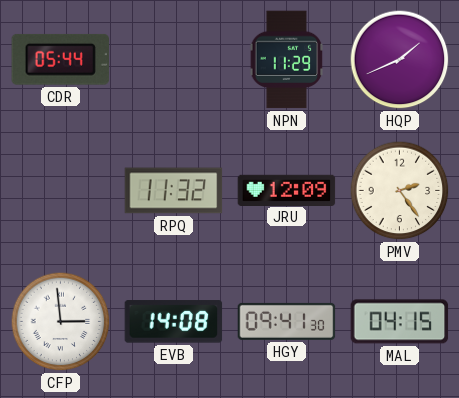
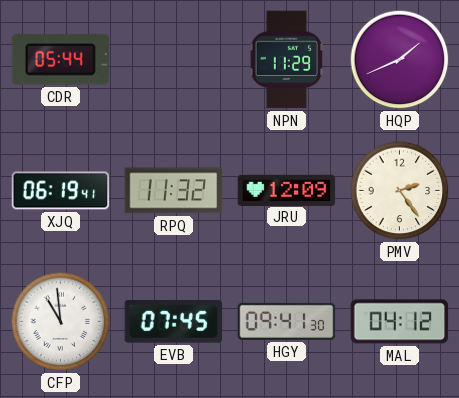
XJQ: none -> 06:19 (61, 191)
CFP: 2:59 -> 10:59 (61, 322)
EVB: 14:08 -> 07:45 (174, 322)
MAL: 04:15 -> 04:12 (400, 322)
